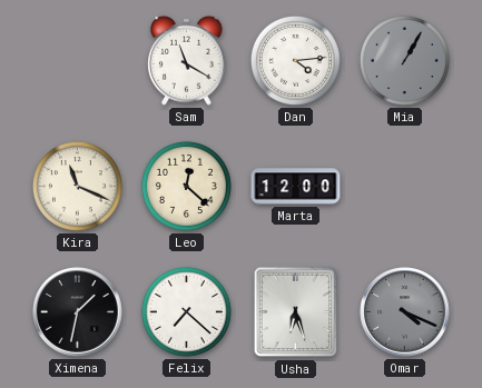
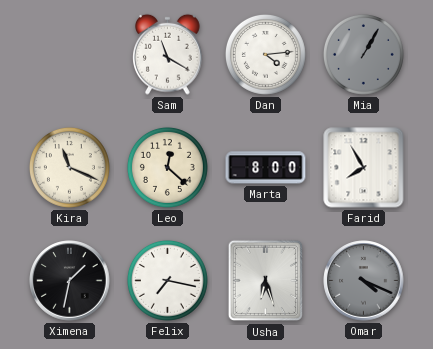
Marta: 12:00 -> 8:00 (266, 168)
Farid: none -> 7:55 (364, 168)
Felix: 7:22 -> 7:17 (167, 280)
